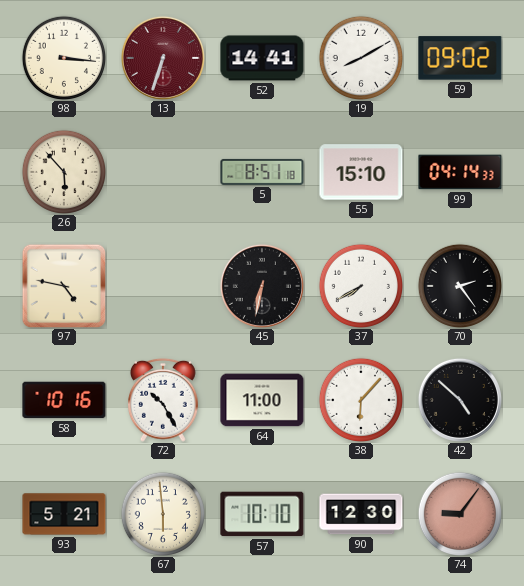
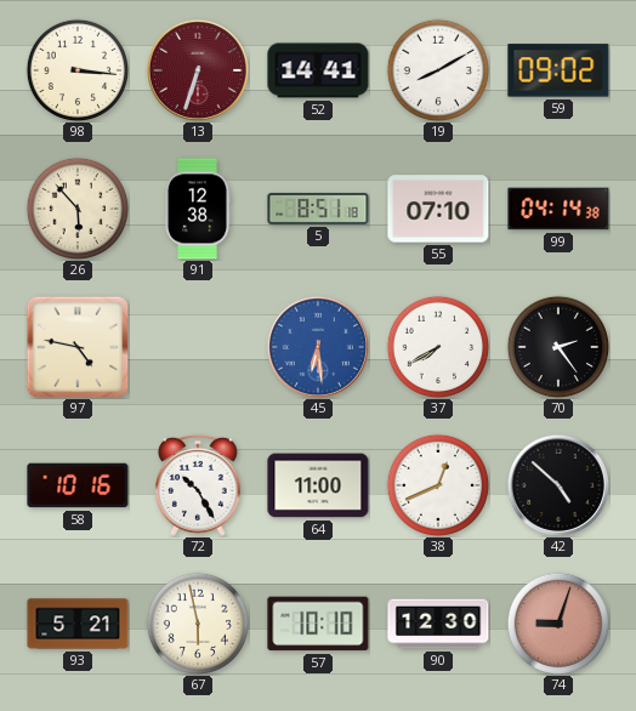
91: none -> 12:38 (197, 209)
55: 15:10 -> 07:10 (438, 209)
99: 04:14:33 -> 04:14:38 (558, 209)
45: 6:32 -> 6:29 (318, 347)
45 dial: black -> blue (318, 347)
38: 6:07 -> 12:41 (437, 484)
67: 5:59 -> 5:58 (197, 622)
74: 9:06 -> 9:03 (557, 622)
